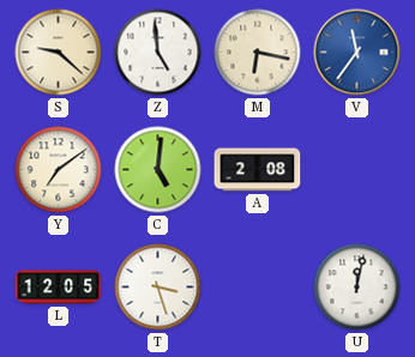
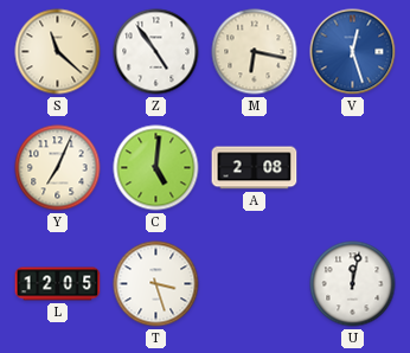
S: 9:22 -> 11:22 (58, 52)
Z: 4:59 -> 4:54 (156, 52)
V: 11:36 -> 12:27 (353, 52)
Y: 7:09 -> 7:04 (58, 168)
